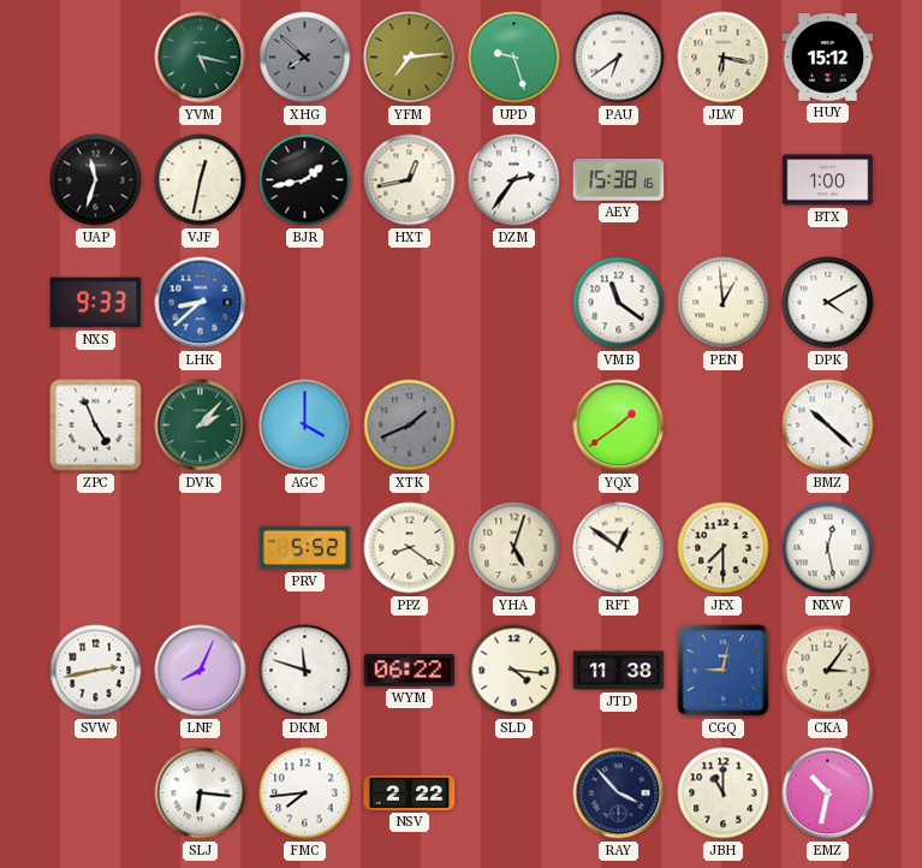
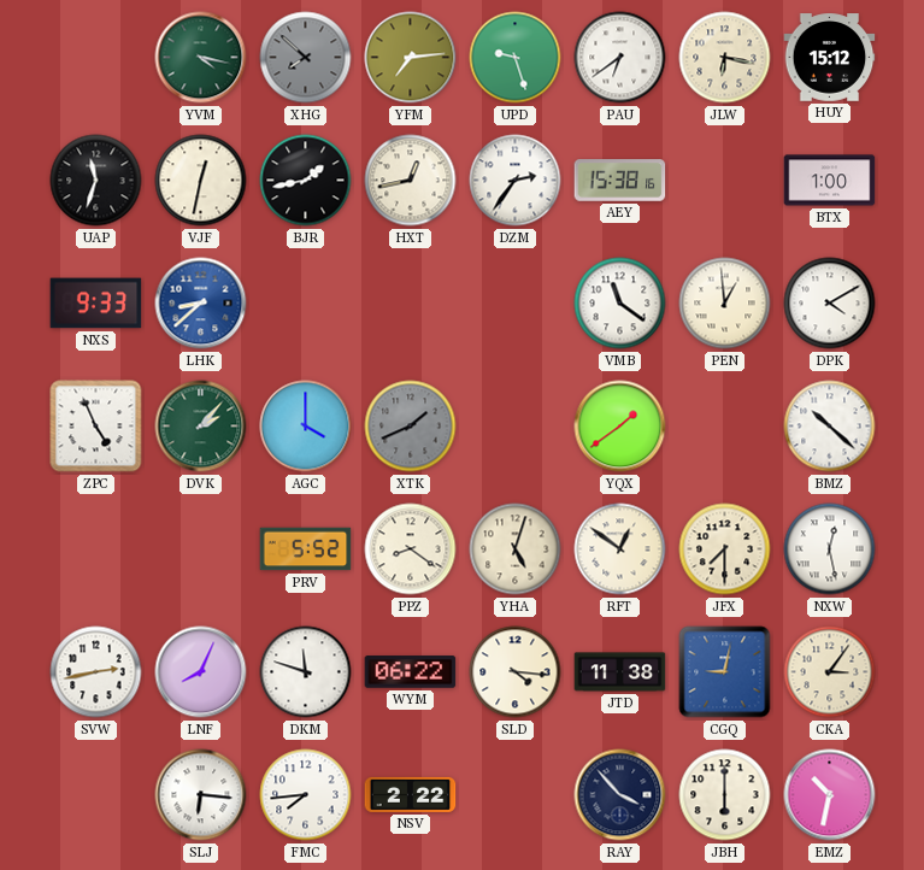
YVM: 5:17 -> 4:17 (201, 58)
JBH: 11:00 -> 6:00 (725, 795)
